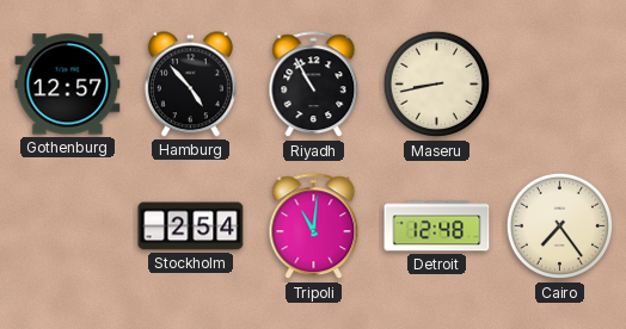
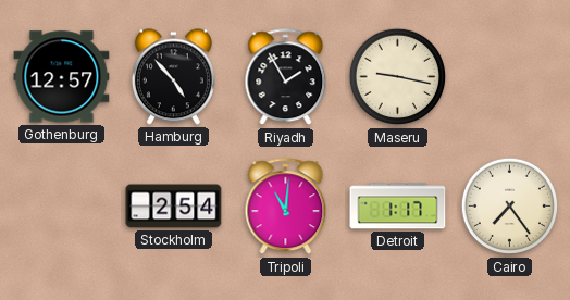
Riyadh: 10:55 -> 1:55 (286, 77)
Maseru: 8:43 -> 9:17 (398, 77)
Detroit: 12:48 -> 1:17 (398, 207)
